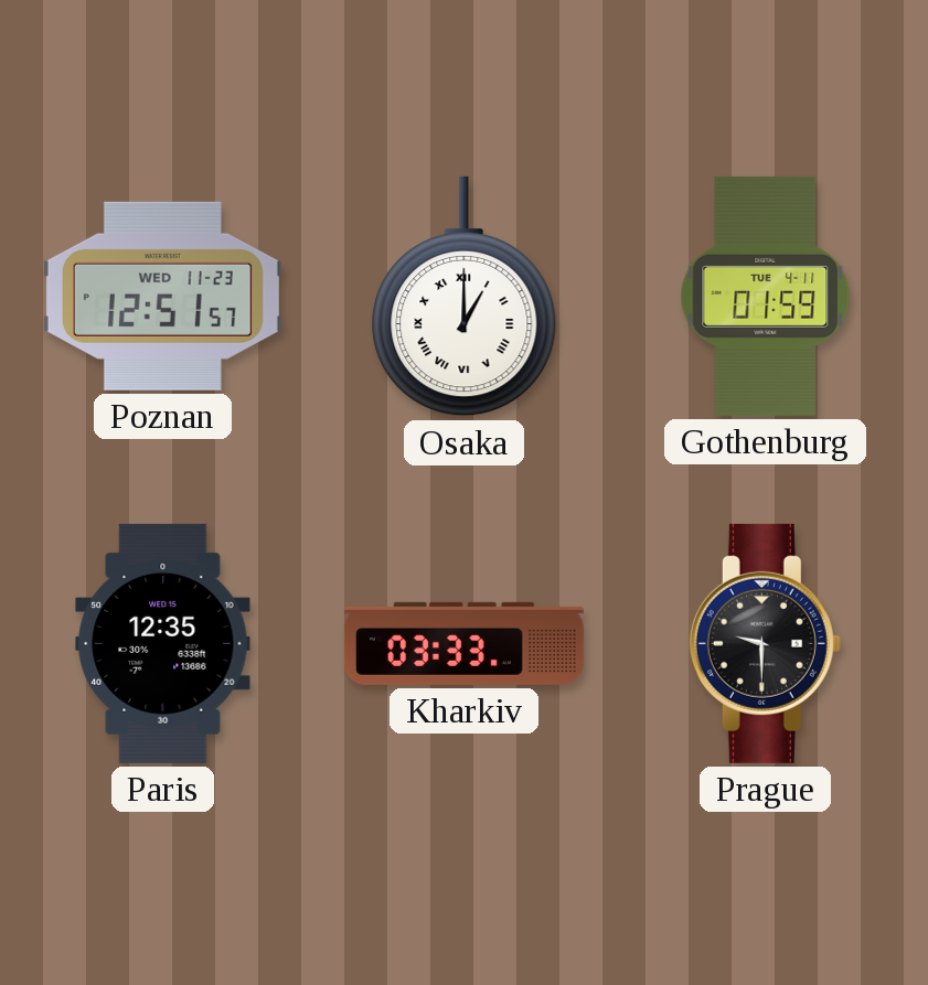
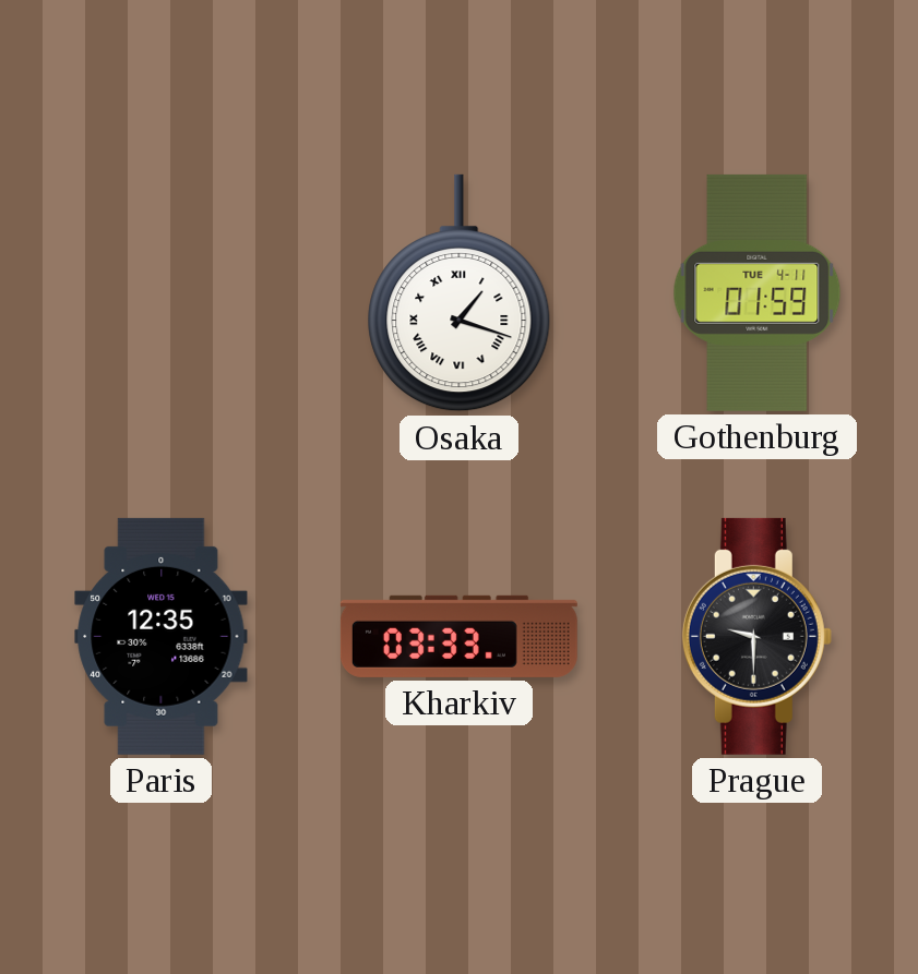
Poznan: 12:51 -> none (162, 296)
Osaka: 1:00 -> 1:18 (460, 293)
